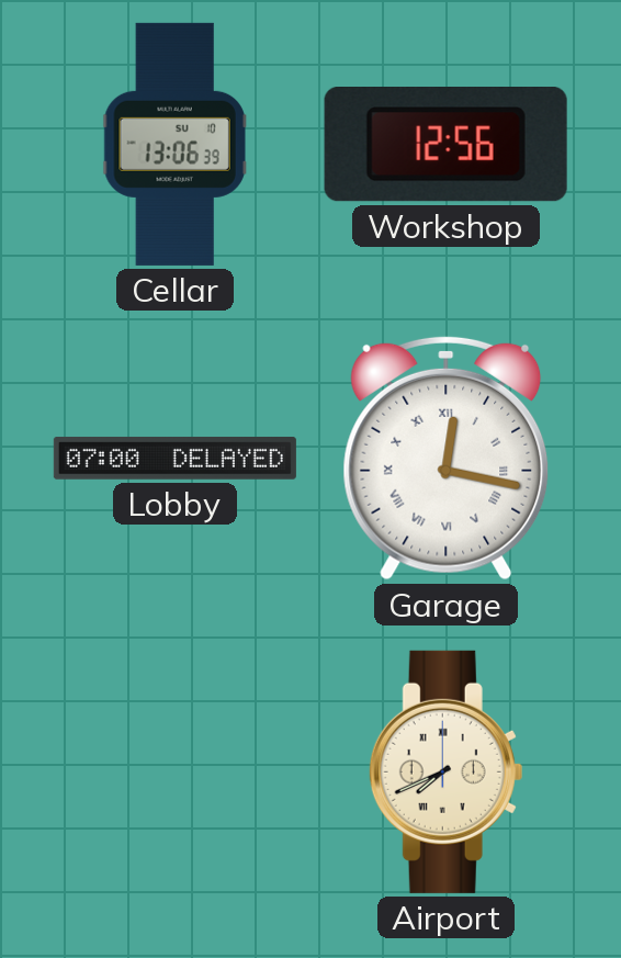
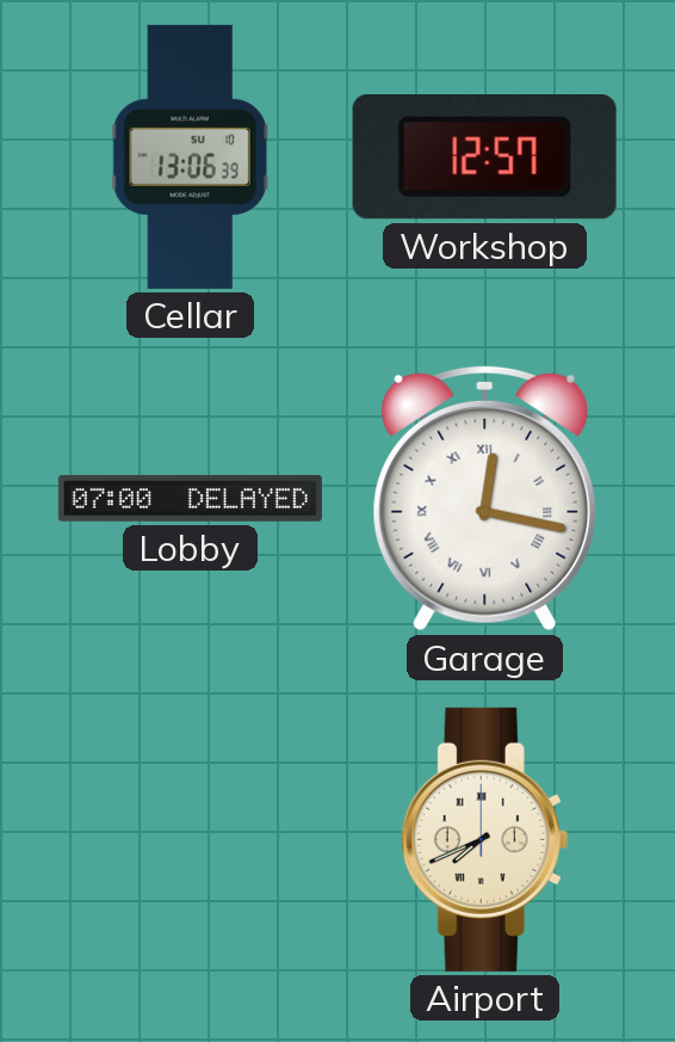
Workshop: 12:56 -> 12:57 (484, 158)
